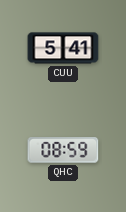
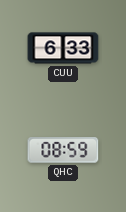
CUU: 5:41 -> 6:33 (63, 48)
